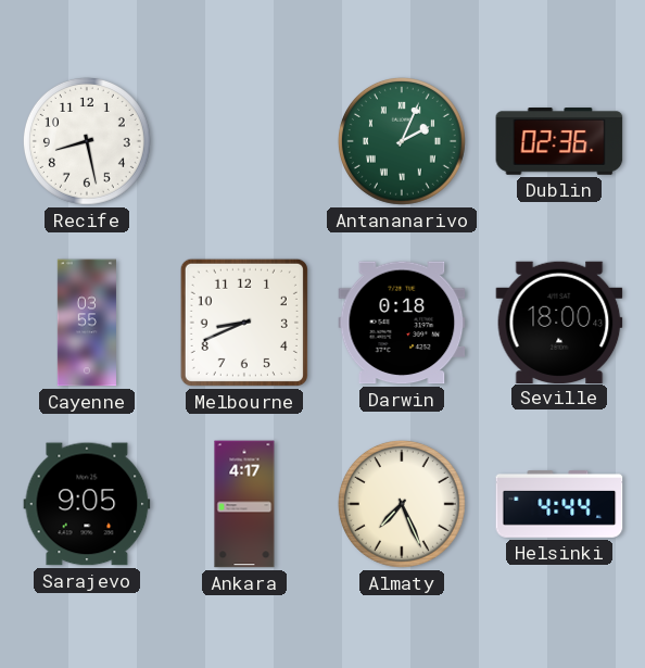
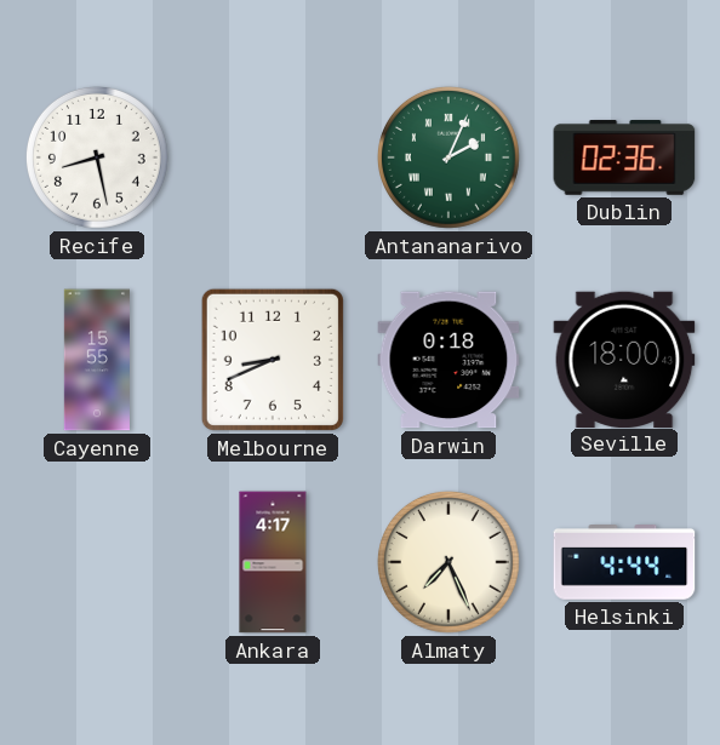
Cayenne: 03:55 -> 15:55 (97, 360)
Sarajevo: 9:05 -> none (87, 504)
